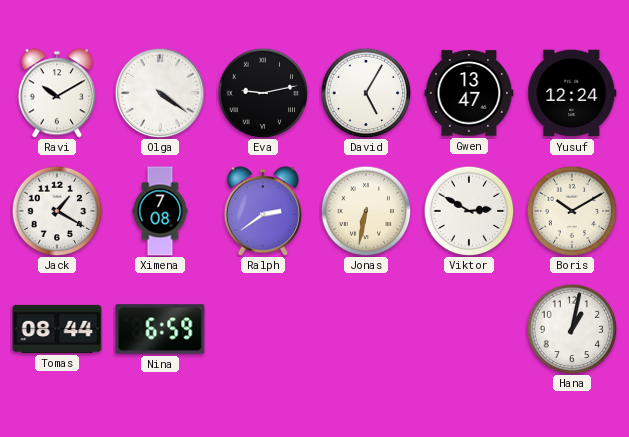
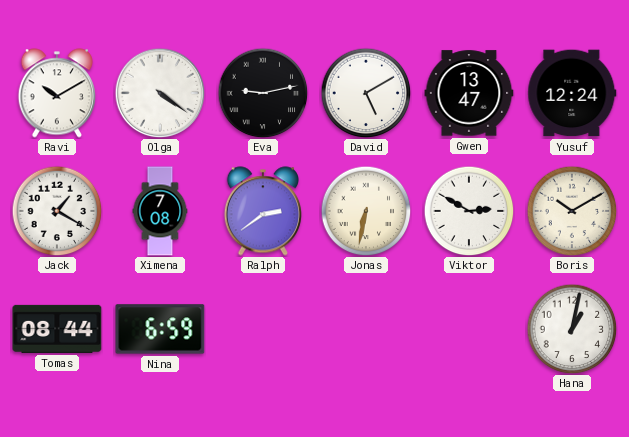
David: 5:05 -> 5:10 (366, 93)
